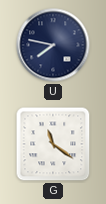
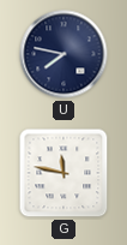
G: 11:21 -> 11:47 (63, 173)
